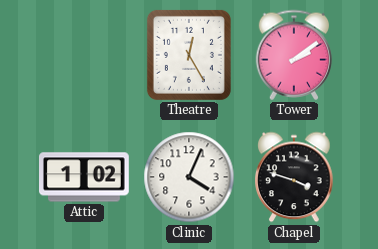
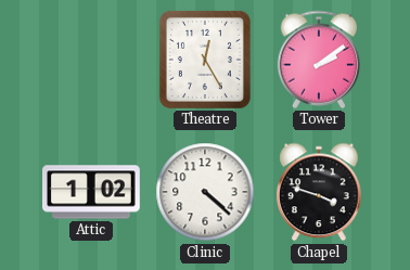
Clinic: 4:04 -> 4:22 (205, 192)
